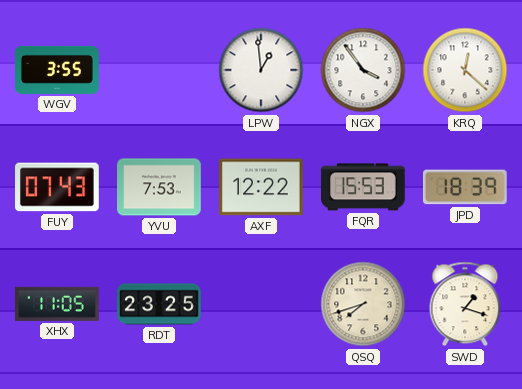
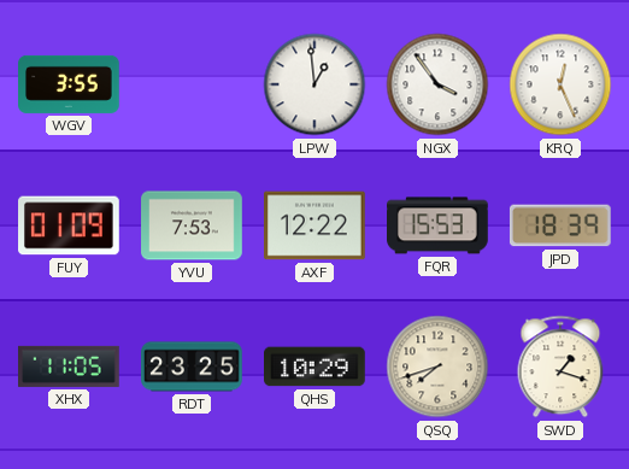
KRQ: 12:22 -> 12:26 (560, 84)
FUY: 07:43 -> 01:09 (70, 225)
QHS: none -> 10:29 (316, 367)
